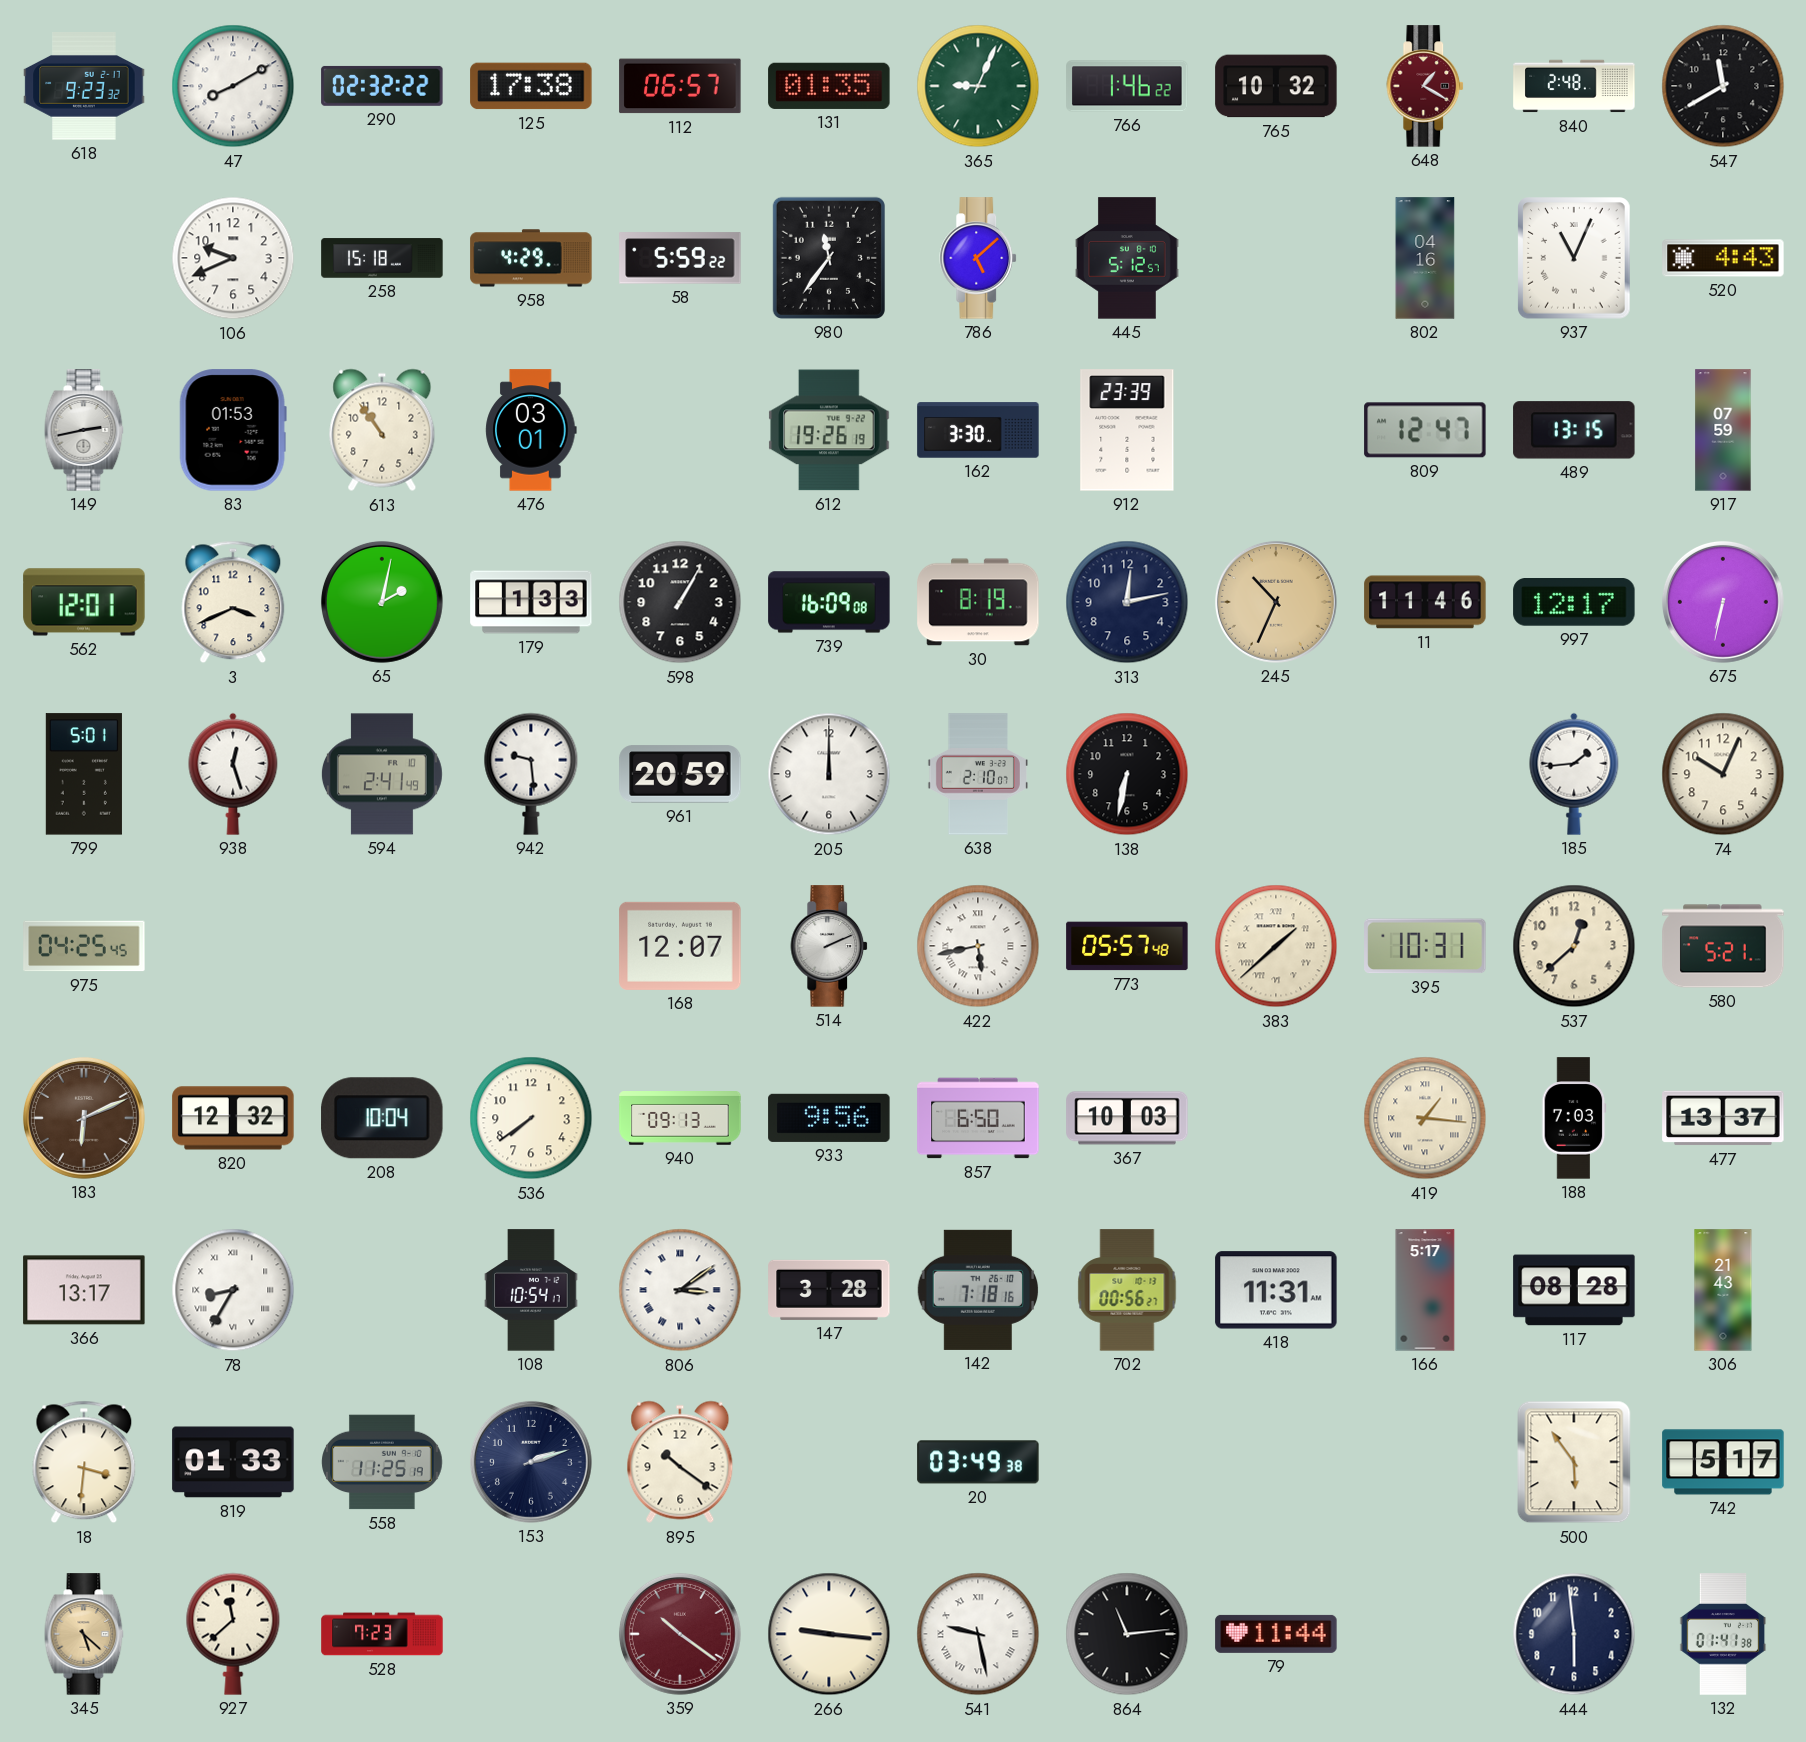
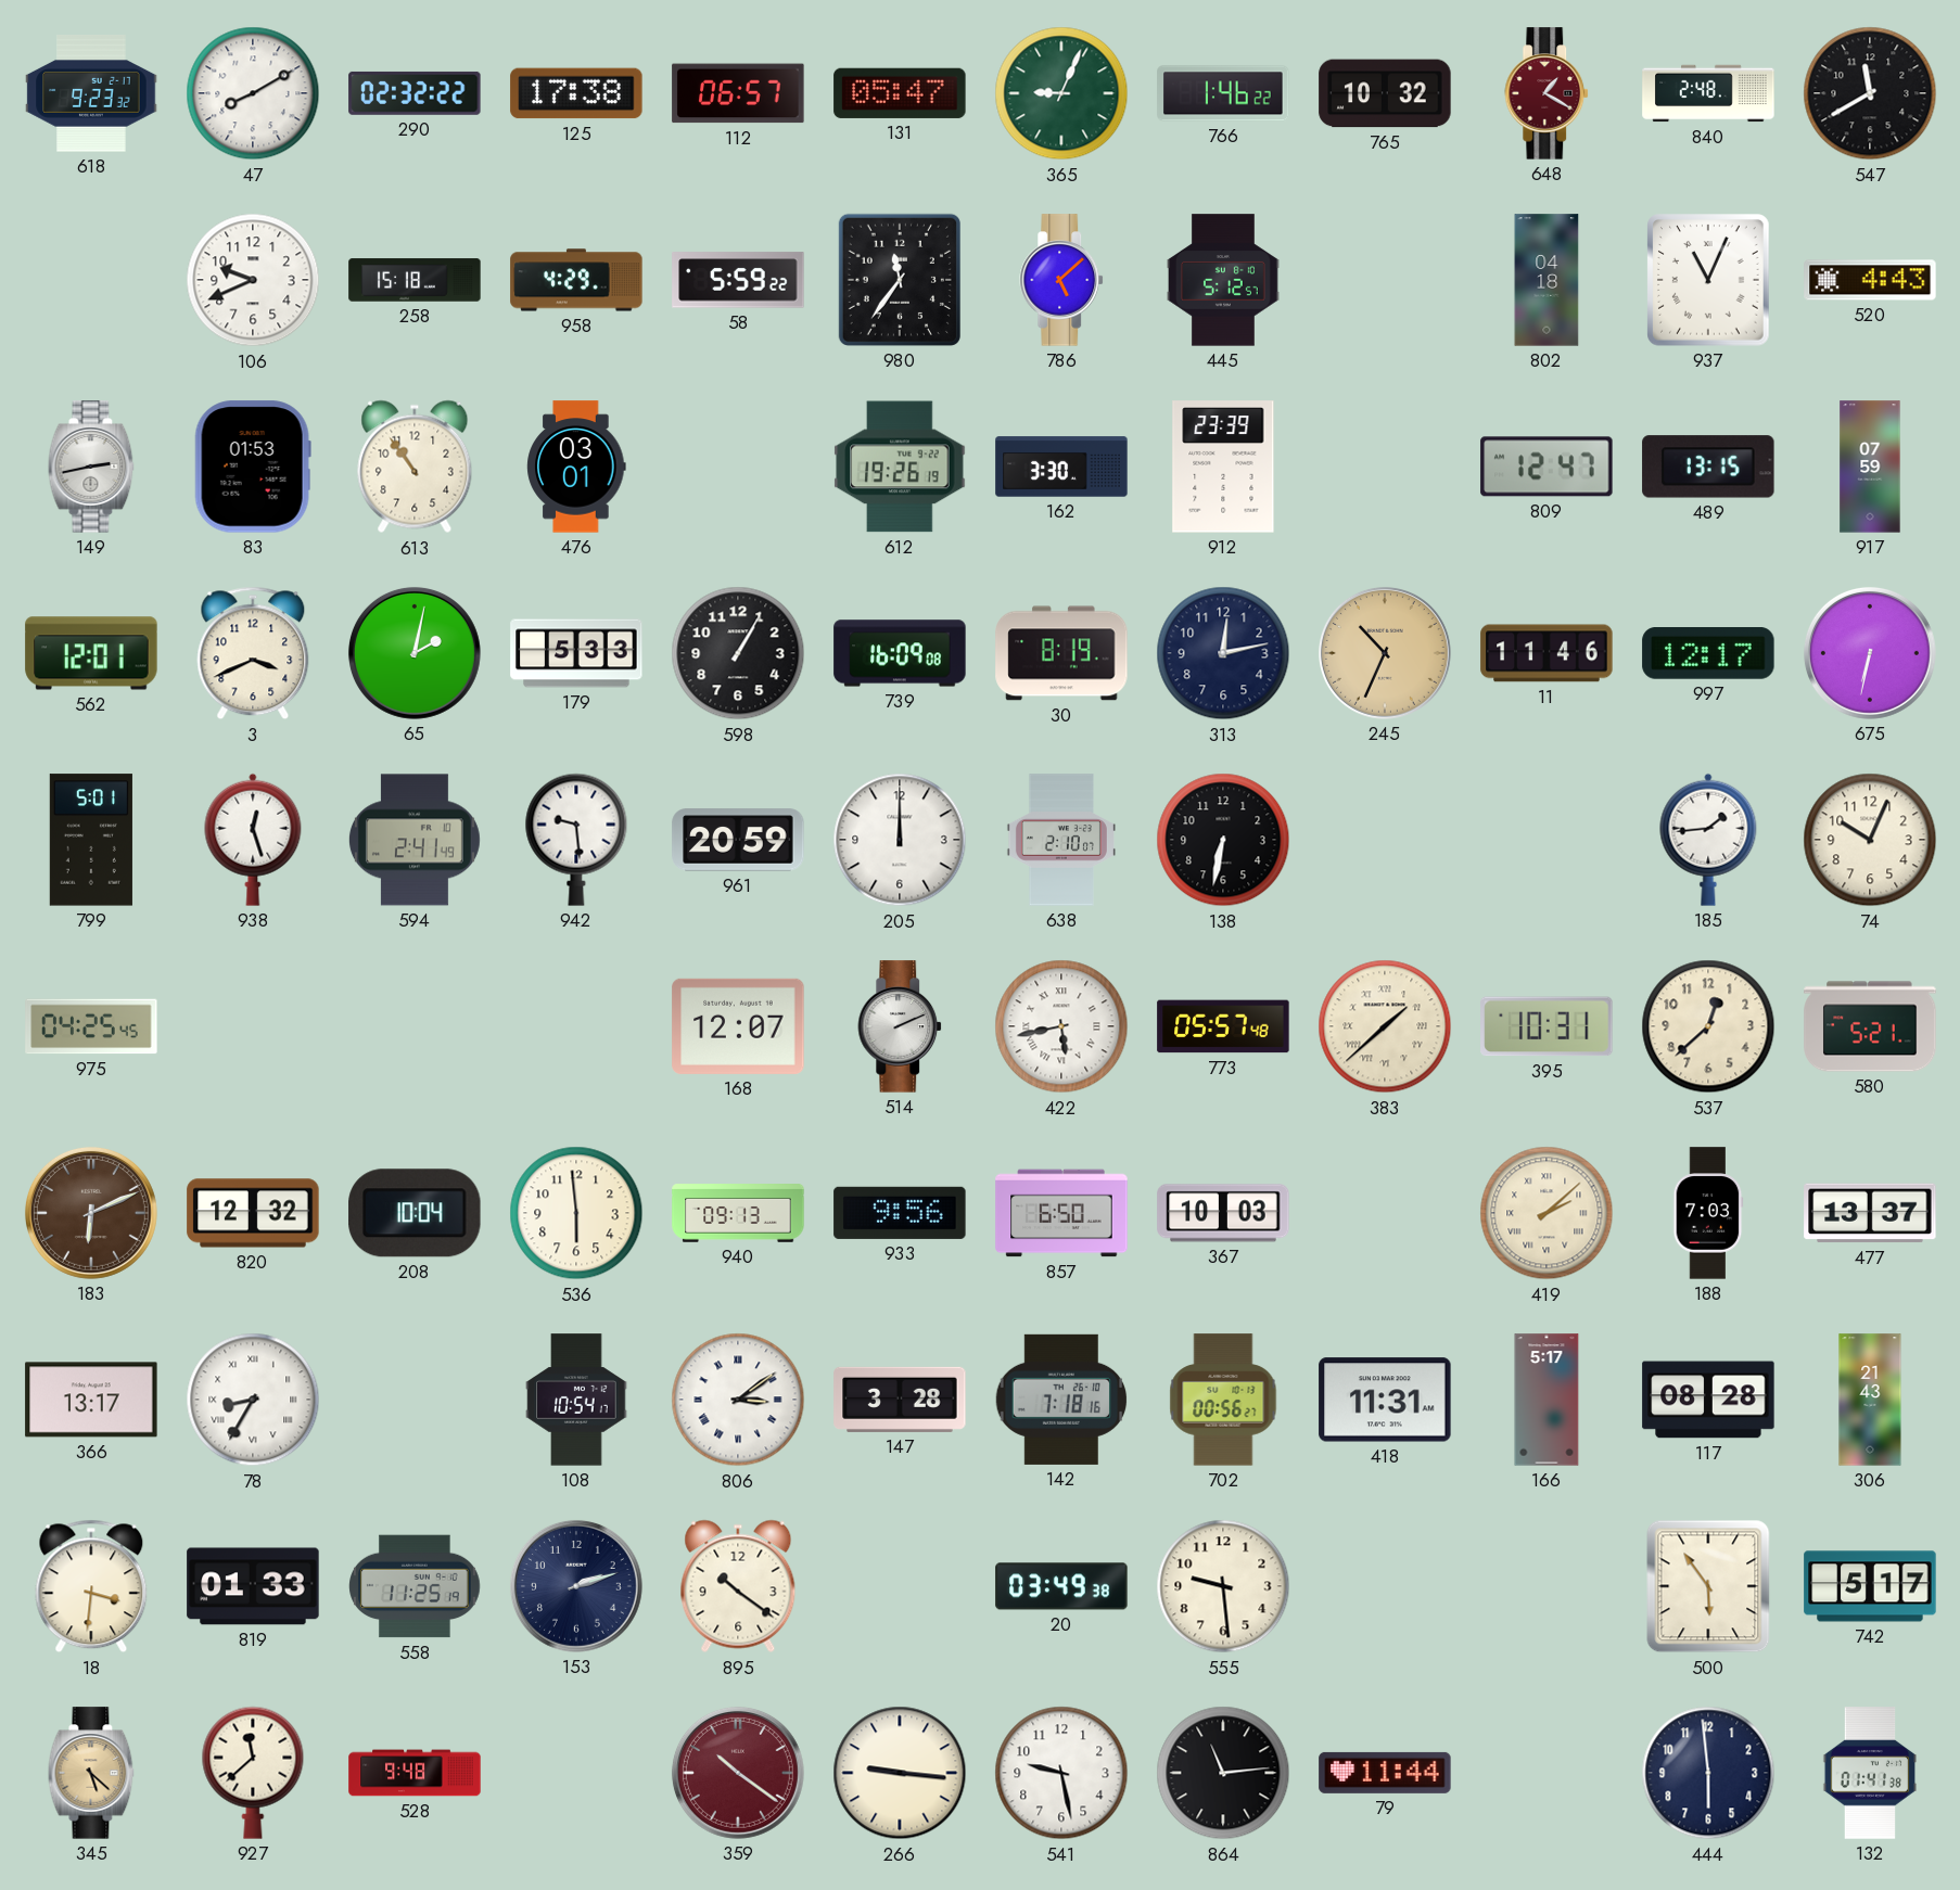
131: 01:35 -> 05:47 (900, 93)
802: 04:16 -> 04:18 (1547, 280)
179: 1:33 -> 5:33 (576, 653)
536: 7:39 -> 5:59 (576, 1213)
419: 1:16 -> 2:08 (1547, 1213)
555: none -> 9:29 (1223, 1586)
528: 7:23 -> 9:48 (415, 1773)
541 numerals: Roman -> Arabic (1061, 1773)
